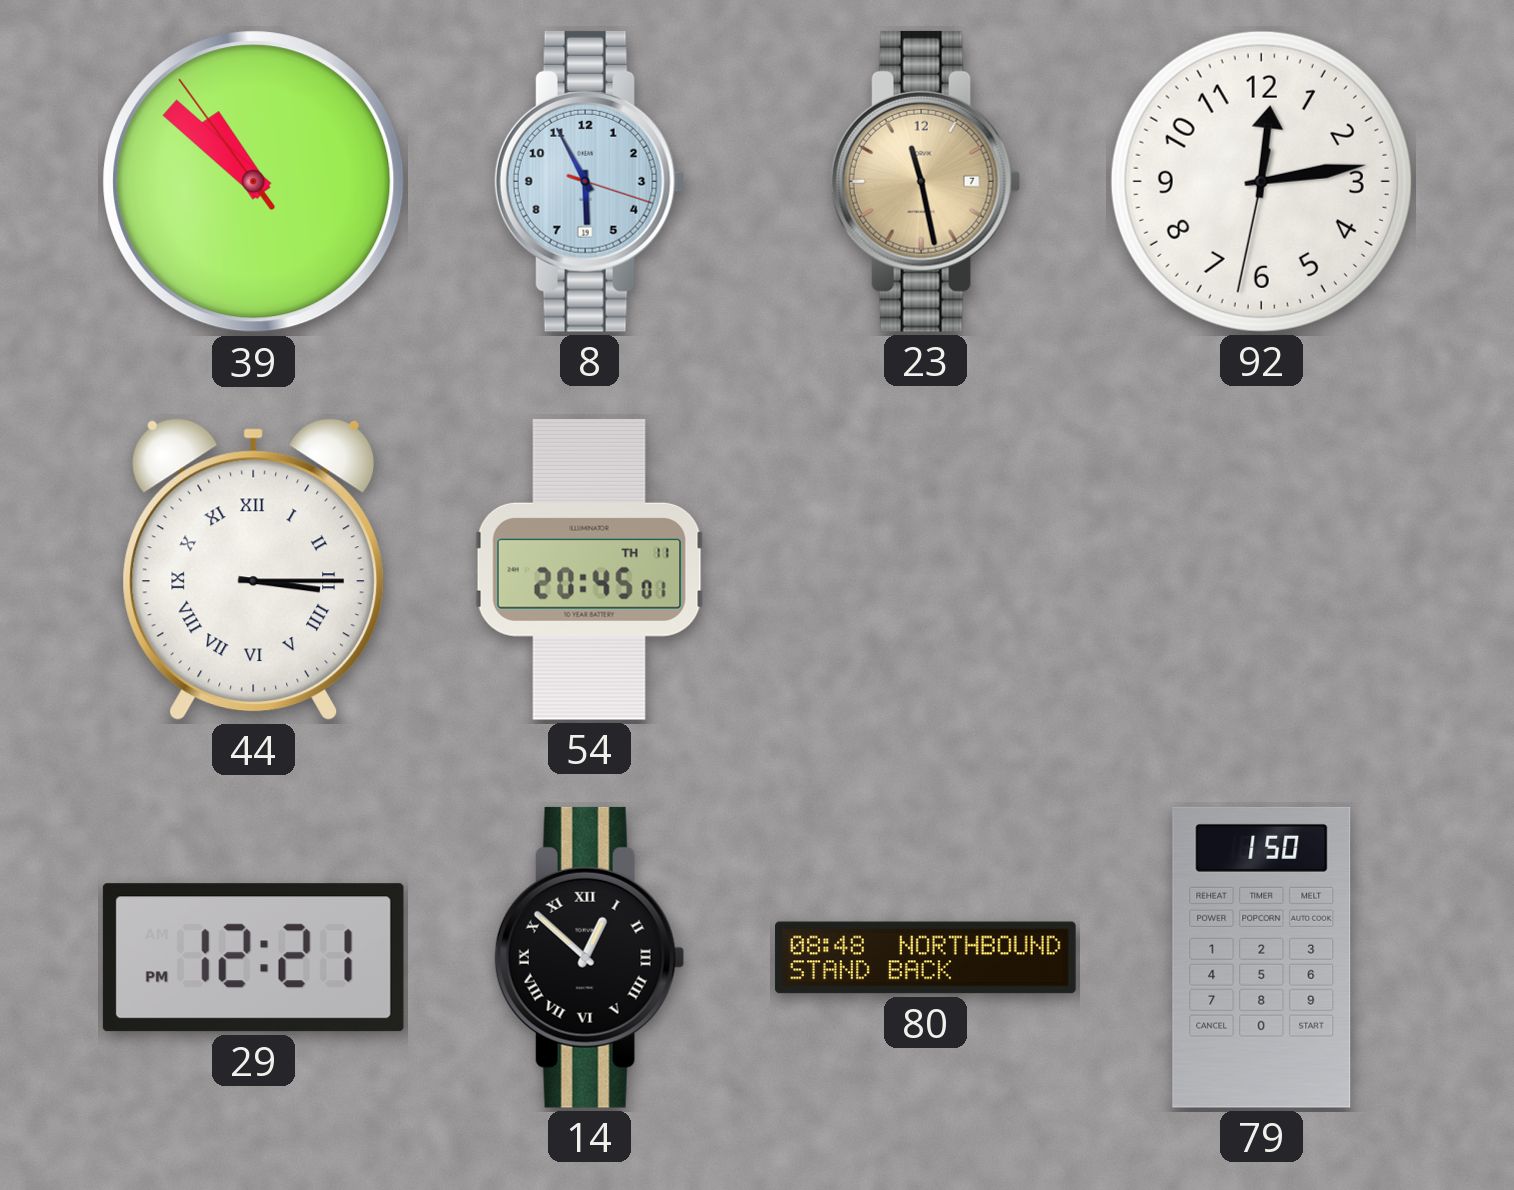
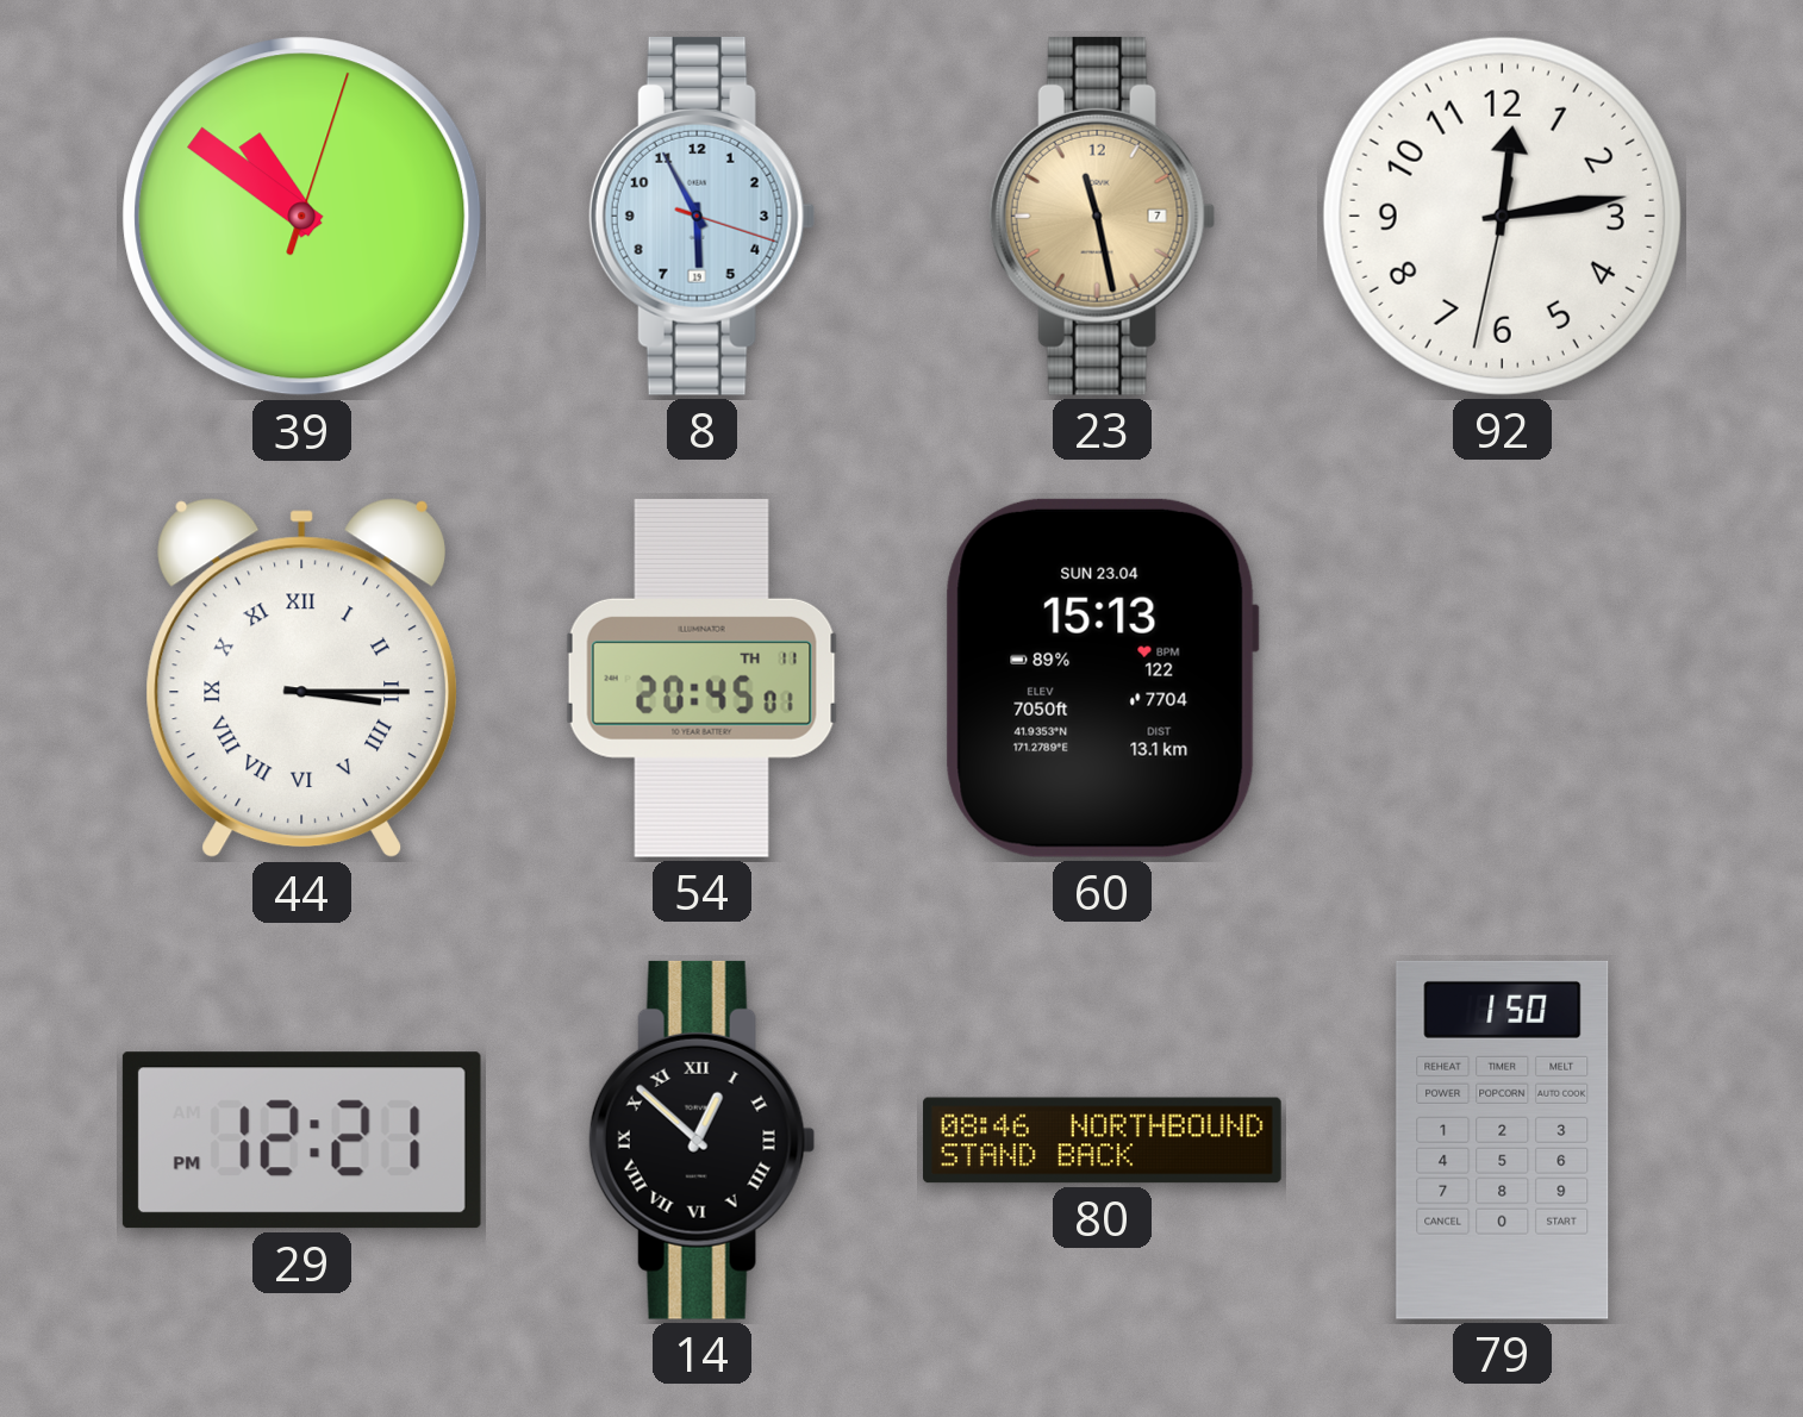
39: 10:51:54 -> 10:51:03 (302, 217)
60: none -> 15:13 (1102, 678)
80: 08:48 -> 08:46 (1103, 1141)
